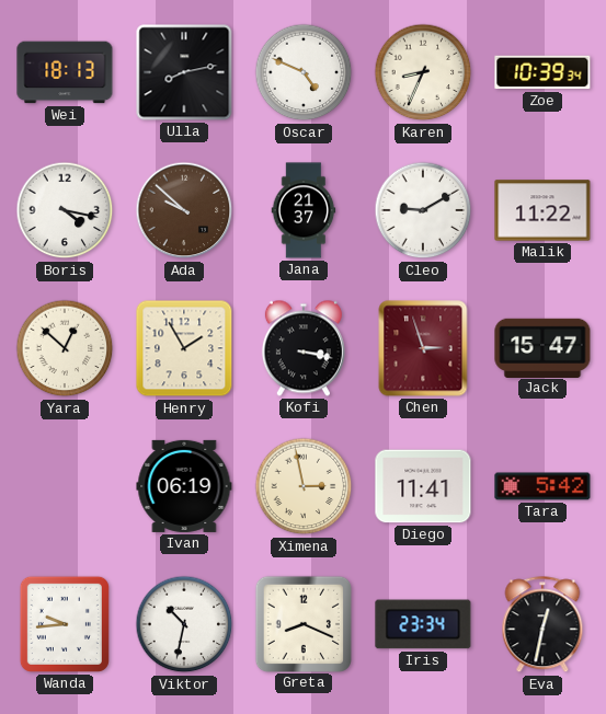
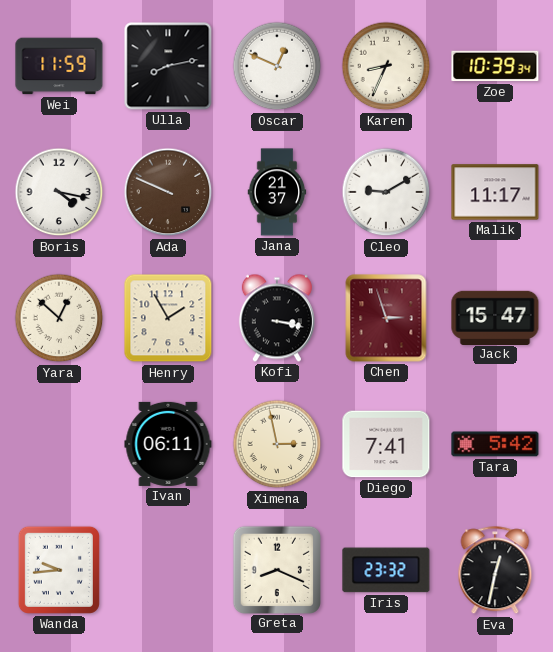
Wei: 18:13 -> 11:59 (59, 66)
Oscar: 4:49 -> 12:49 (277, 66)
Ada: 9:52 -> 9:49 (168, 192)
Malik: 11:22 -> 11:17 (495, 192)
Ivan: 06:19 -> 06:11 (168, 444)
Diego: 11:41 -> 7:41 (386, 444)
Viktor: 10:32 -> none (184, 624)
Iris: 23:34 -> 23:32 (386, 570)
